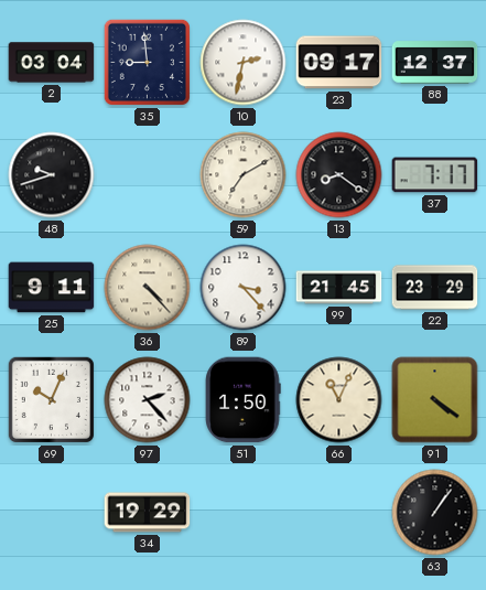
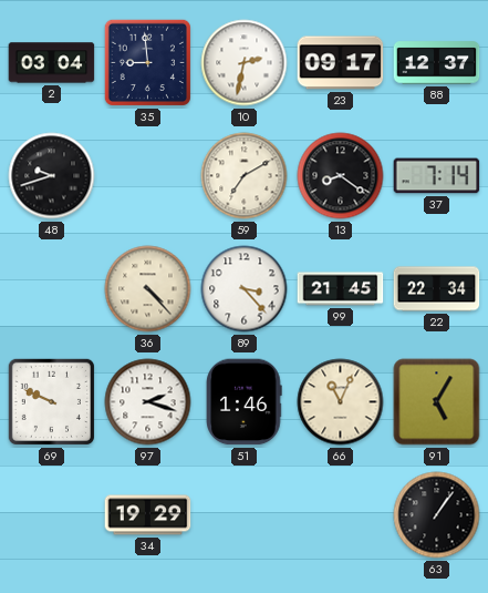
37: 7:17 -> 7:14 (437, 176)
25: 9:11 -> none (52, 288)
22: 23:29 -> 22:34 (437, 289)
69: 10:04 -> 9:49 (51, 401)
97: 2:23 -> 2:18 (148, 402)
51: 1:50 -> 1:46 (245, 402)
91: 4:21 -> 5:05 (437, 402)
